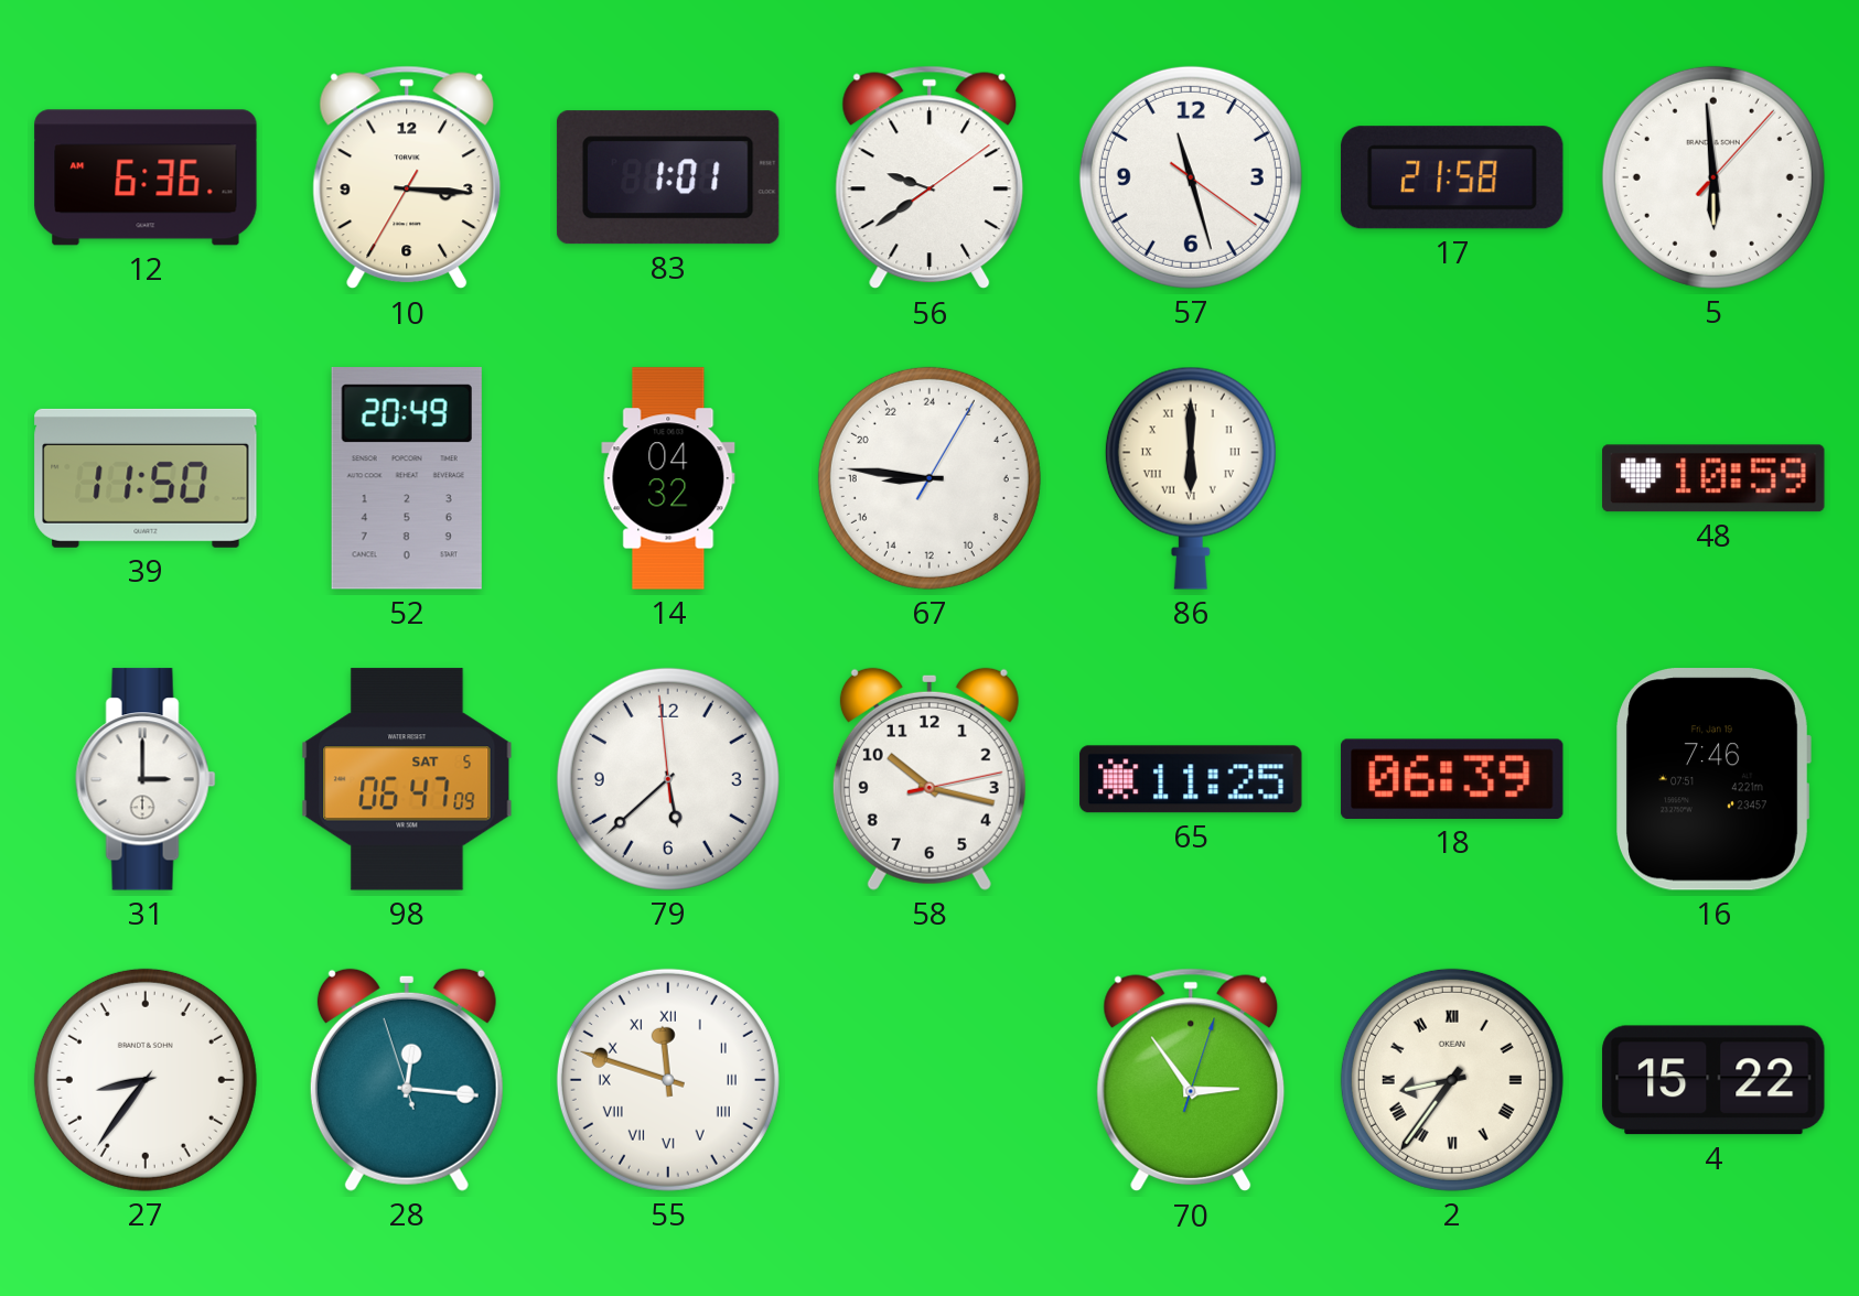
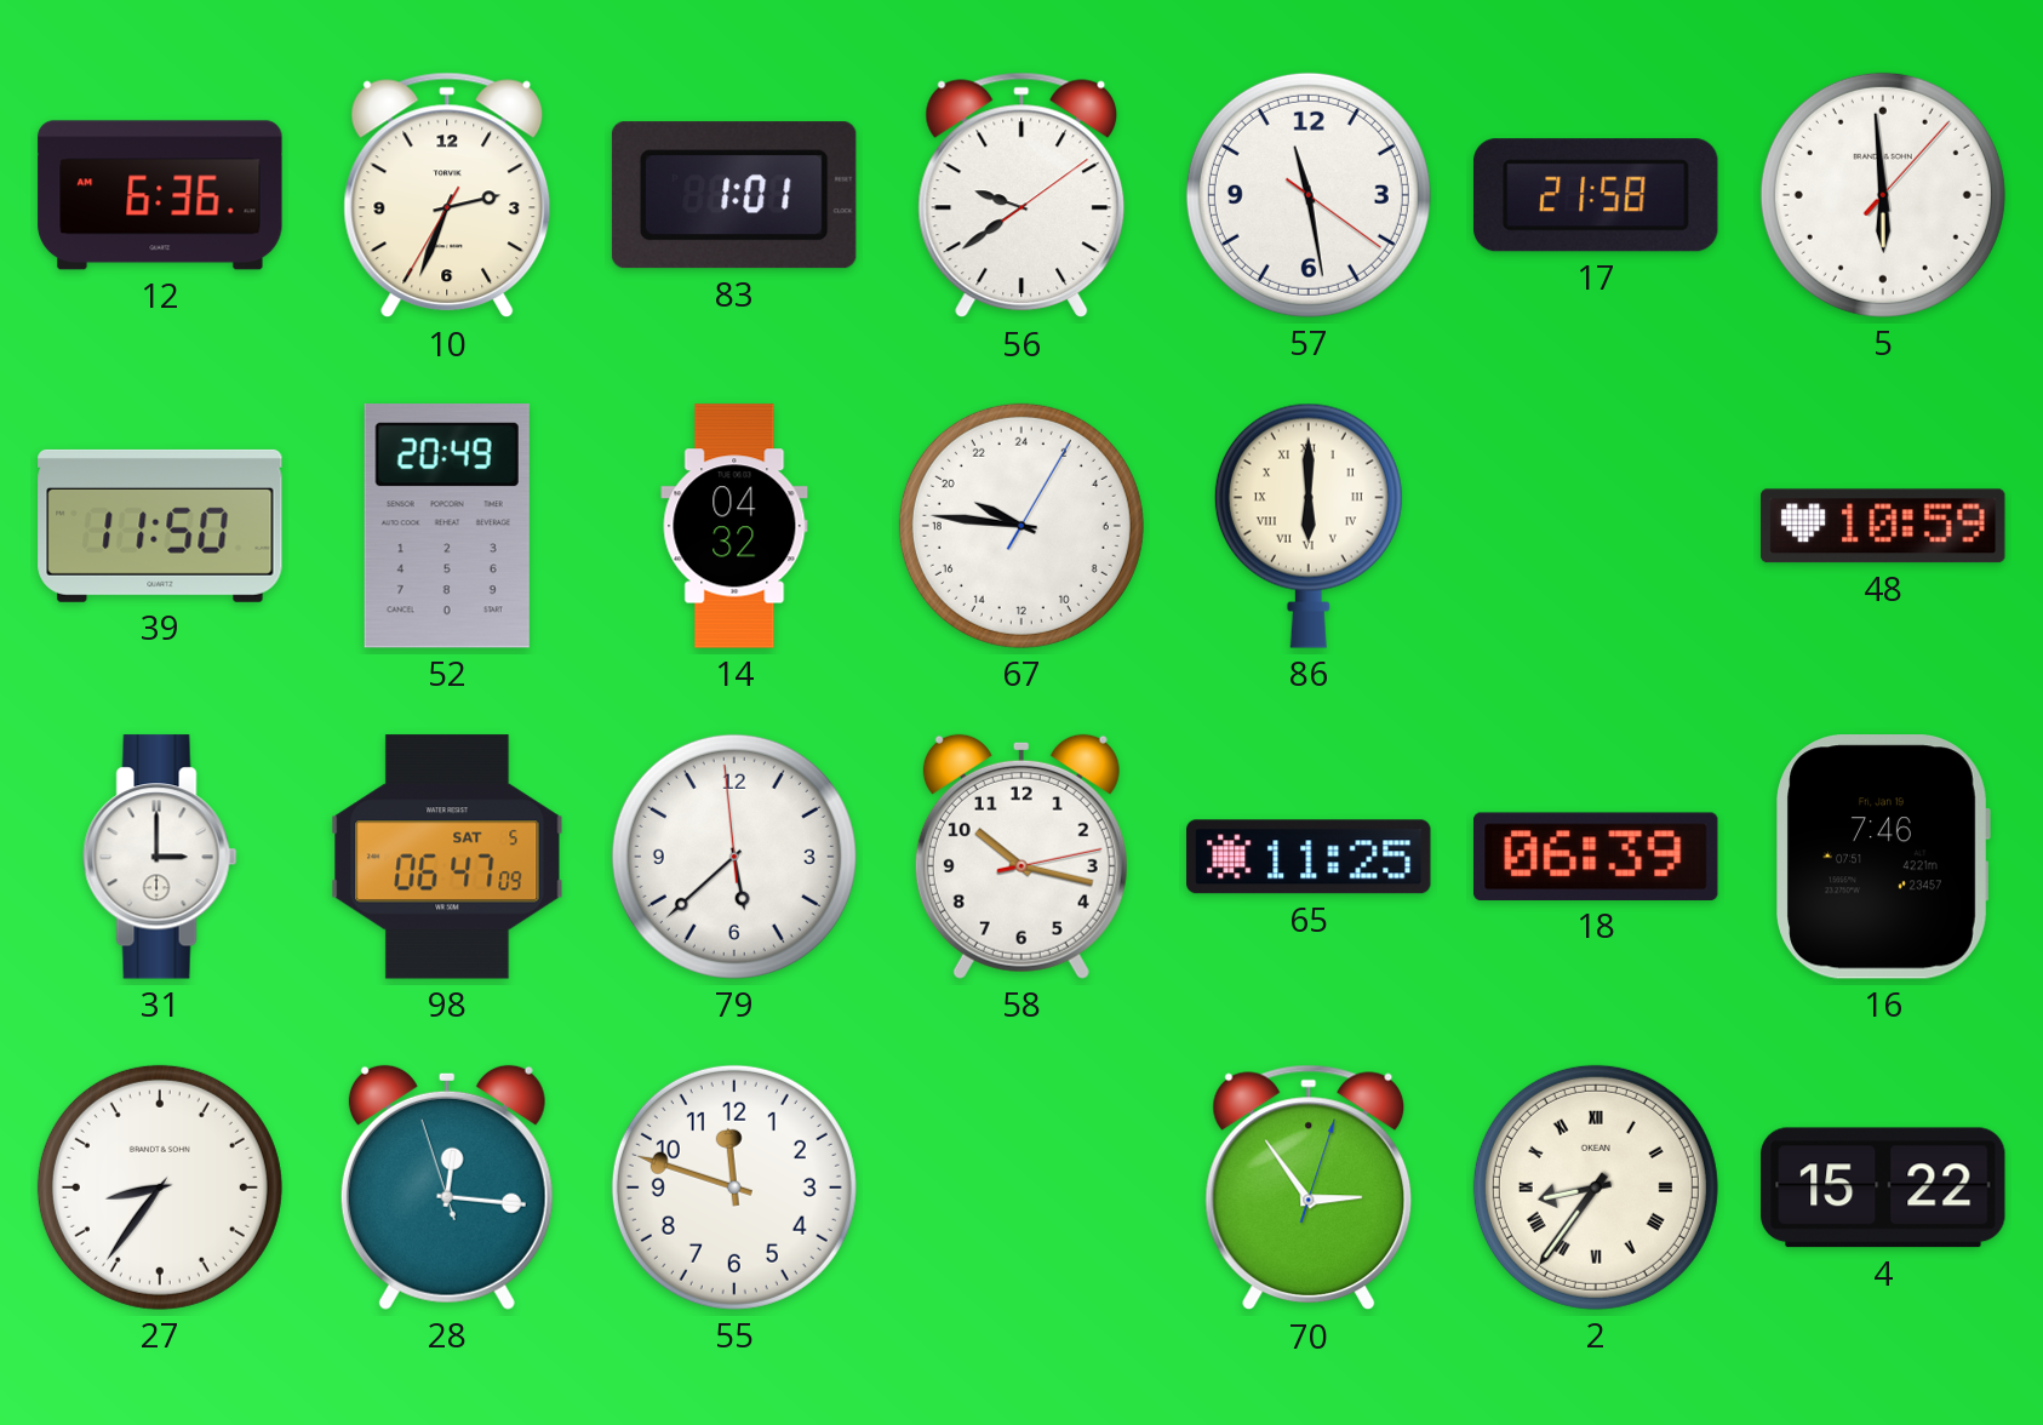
10: 3:15 -> 2:33 (447, 195)
57: 11:27 -> 11:28 (1309, 195)
67: 17:46 -> 19:46 (1021, 526)
55 numerals: Roman -> Arabic (734, 1187)
